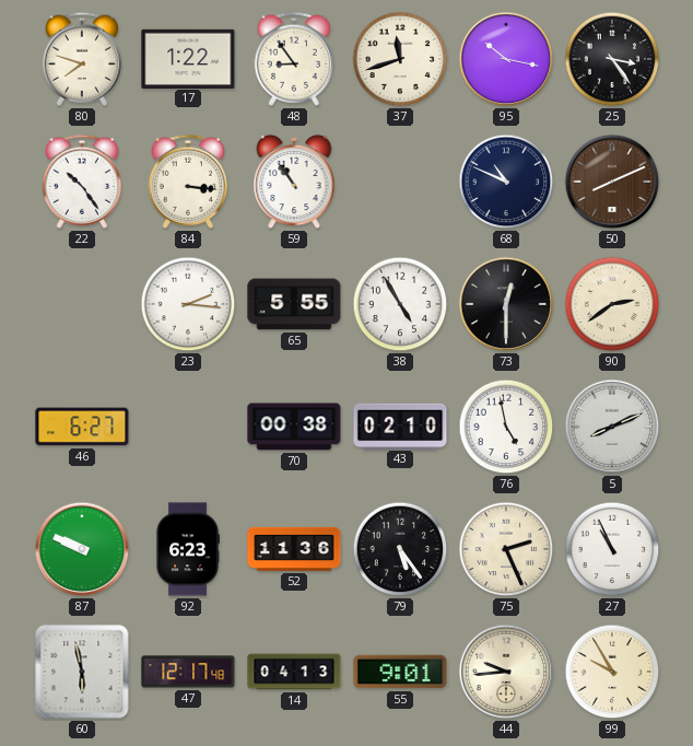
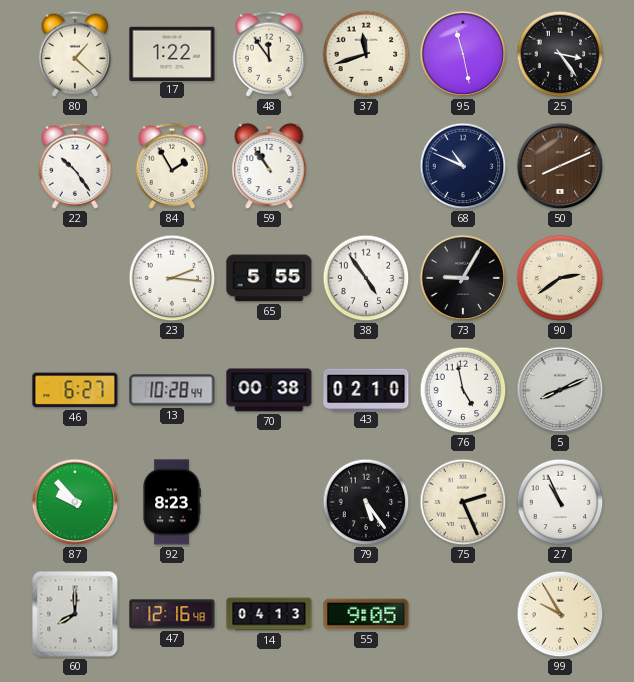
80: 7:48 -> 1:22 (75, 54)
48: 8:54 -> 11:54 (269, 54)
95: 10:17 -> 11:28 (463, 54)
84: 3:16 -> 1:55 (172, 166)
38: 4:55 -> 4:54 (366, 278)
73: 12:30 -> 9:05 (463, 278)
13: none -> 10:28 (172, 390)
87: 9:49 -> 9:53 (75, 502)
92: 6:23 -> 8:23 (172, 502)
52: 11:36 -> none (294, 549)
60: 5:58 -> 8:00 (75, 614)
47: 12:17 -> 12:16 (172, 614)
55: 9:01 -> 9:05 (366, 614)
44: 9:44 -> none (506, 672)
